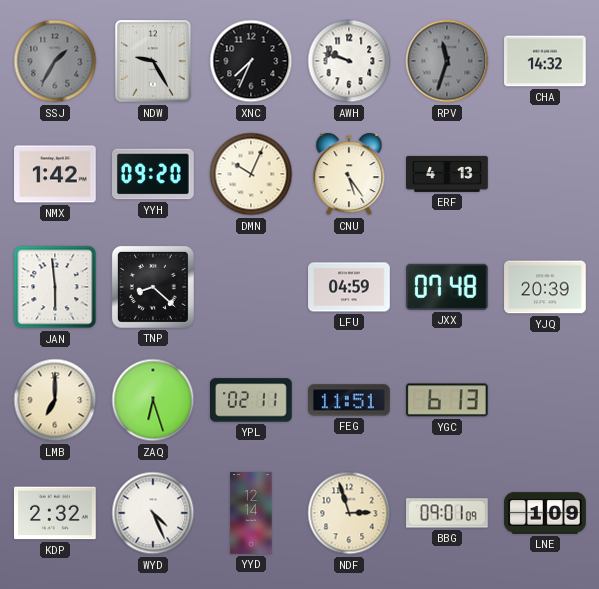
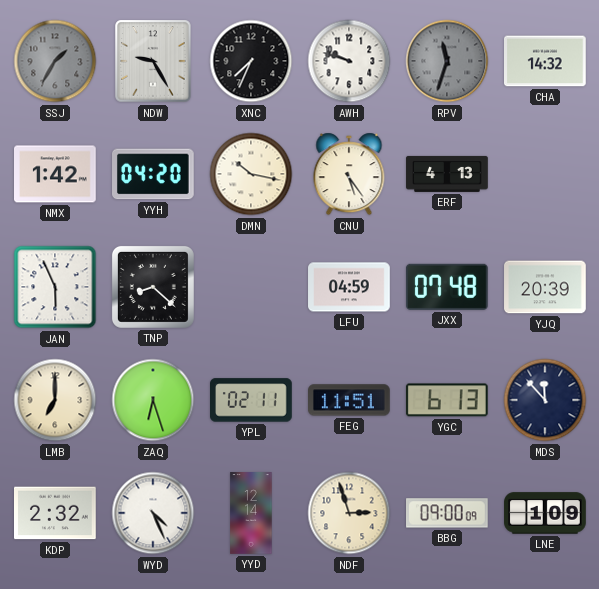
YYH: 09:20 -> 04:20 (154, 174)
DMN: 10:04 -> 10:17 (251, 174)
JAN: 5:59 -> 5:56 (55, 287)
MDS: none -> 11:53 (545, 400)
BBG: 09:01 -> 09:00 (448, 513)
